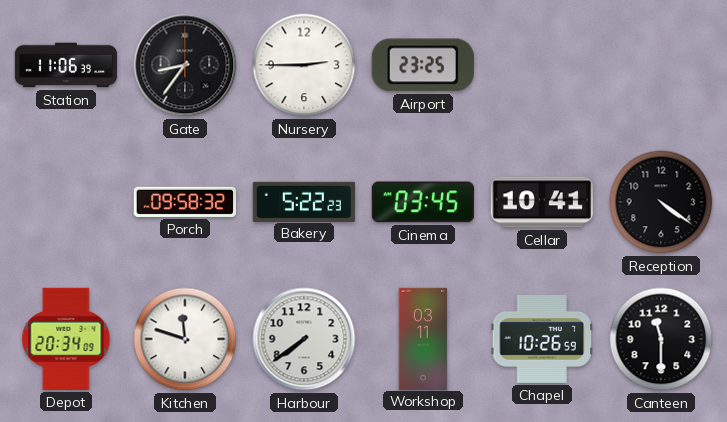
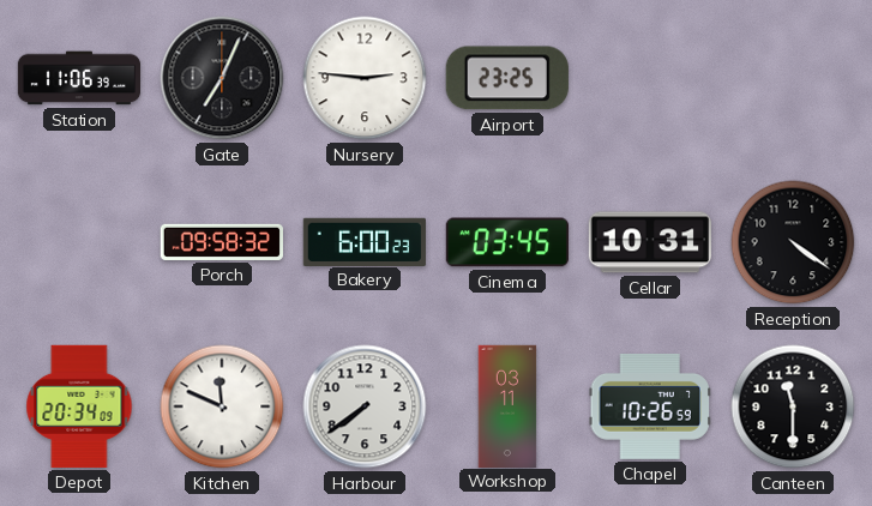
Gate: 8:36 -> 7:04 (222, 78)
Nursery: 2:45 -> 2:46 (365, 78)
Bakery: 5:22 -> 6:00 (363, 241)
Cellar: 10:41 -> 10:31 (650, 242)
Kitchen: 11:48 -> 11:49 (222, 406)
